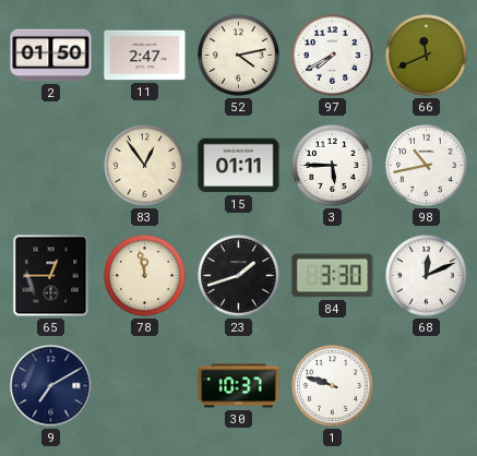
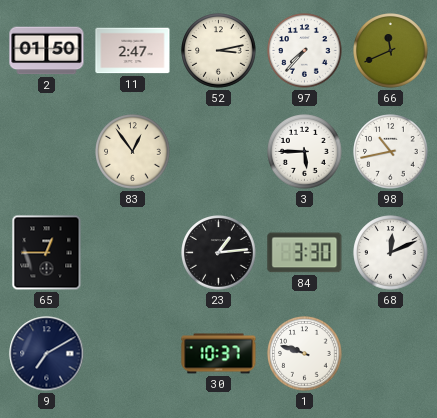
52: 4:13 -> 3:13 (219, 51)
97: 7:40 -> 7:37 (305, 51)
15: 01:11 -> none (239, 166)
78: 11:58 -> none (145, 276)
23: 1:42 -> 1:14 (219, 253)
